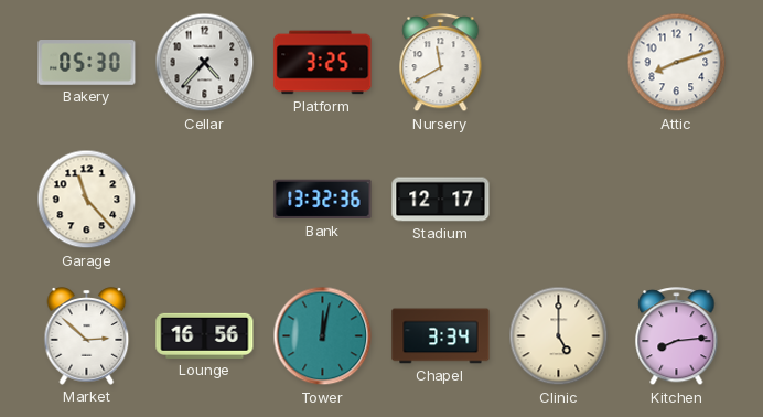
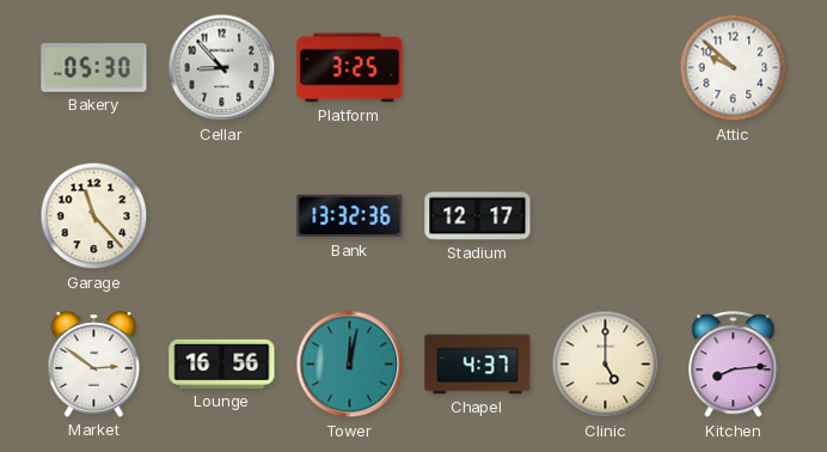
Cellar: 4:37 -> 8:53 (222, 68)
Nursery: 11:40 -> none (441, 63)
Attic: 8:12 -> 9:52 (734, 68)
Market: 2:52 -> 2:51 (94, 365)
Chapel: 3:34 -> 4:37 (478, 365)
